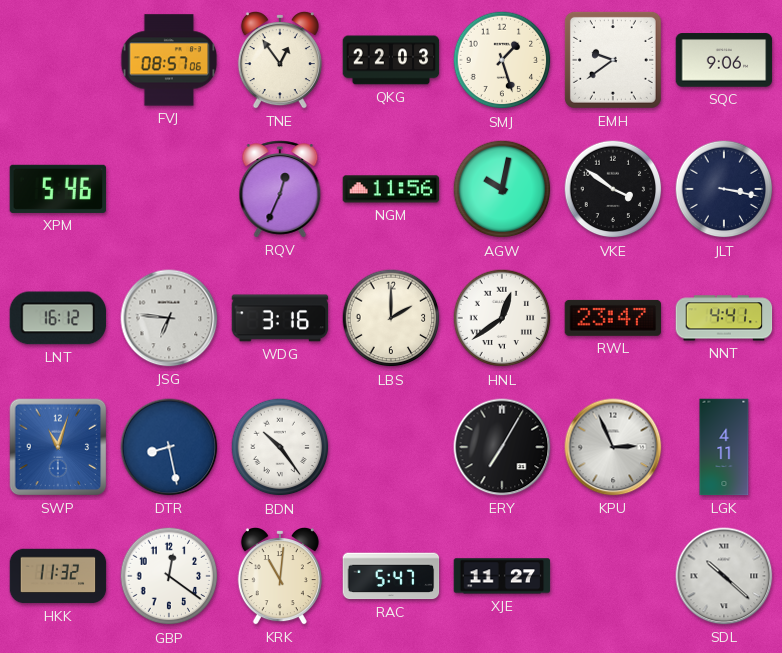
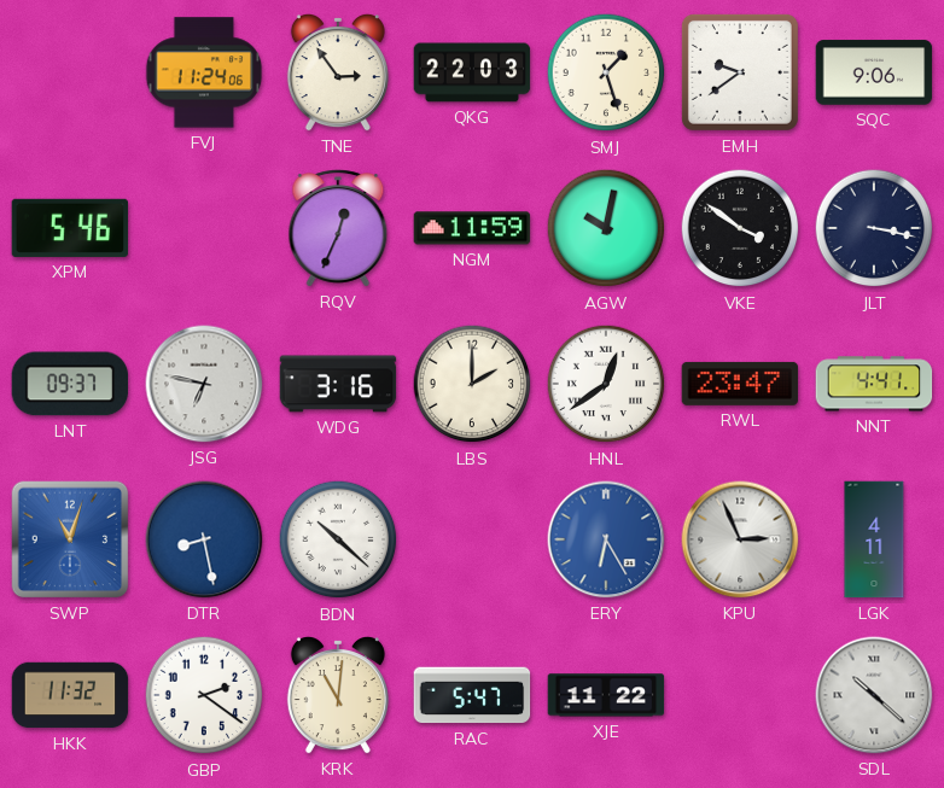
FVJ: 08:57 -> 11:24 (204, 72)
TNE: 12:54 -> 2:54 (338, 74)
NGM: 11:56 -> 11:59 (472, 228)
LNT: 16:12 -> 09:37 (70, 384)
JSG: 6:46 -> 6:47 (204, 384)
BDN: 10:24 -> 10:22 (338, 539)
ERY: 7:05 -> 6:25 (606, 539)
ERY dial: black -> blue (606, 539)
GBP: 12:21 -> 2:21 (204, 695)
XJE: 11:27 -> 11:22 (606, 695)
